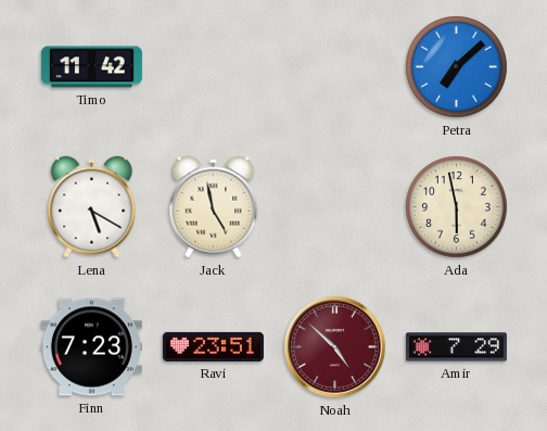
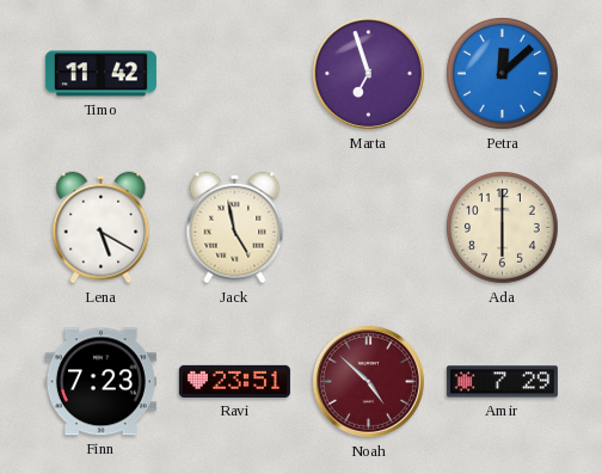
Marta: none -> 6:57 (368, 73)
Petra: 7:08 -> 12:08 (503, 74)
Ada: 5:58 -> 6:00 (503, 228)
